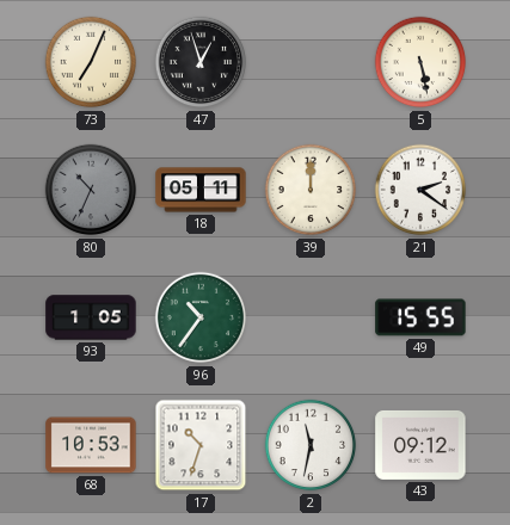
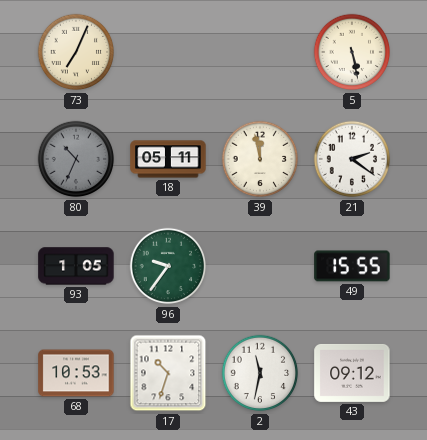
47: 12:57 -> none (201, 62)
39: 12:00 -> 11:58 (260, 159)
96: 10:36 -> 9:36 (168, 266)
